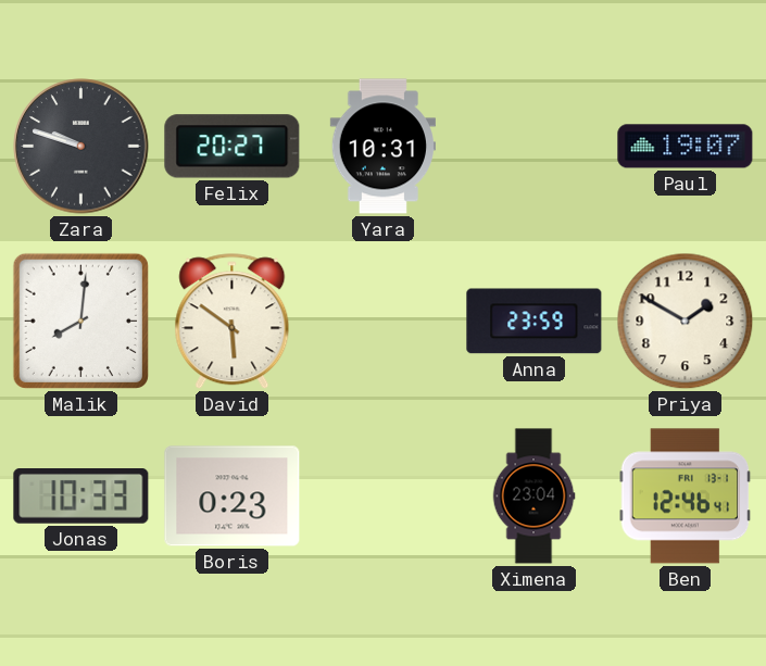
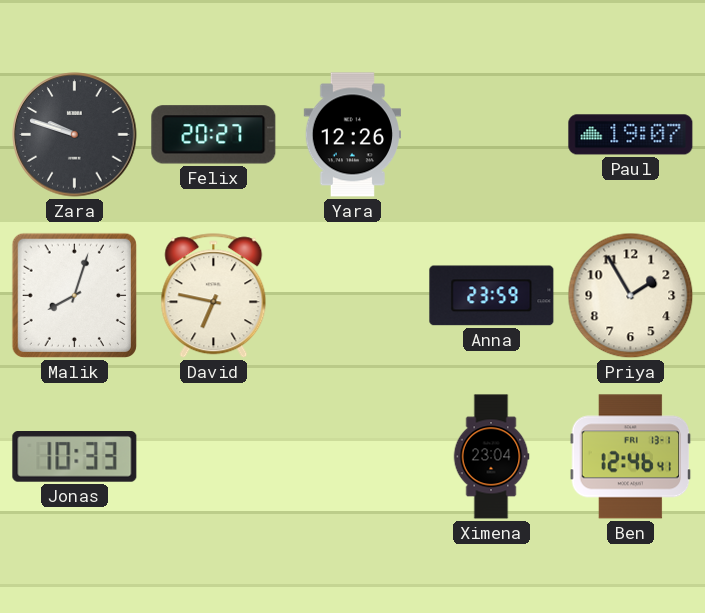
Yara: 10:31 -> 12:26 (352, 135)
Malik: 8:01 -> 8:03 (74, 295)
David: 5:51 -> 6:47 (214, 296)
Priya: 1:50 -> 1:55 (631, 296)
Boris: 0:23 -> none (233, 497)
